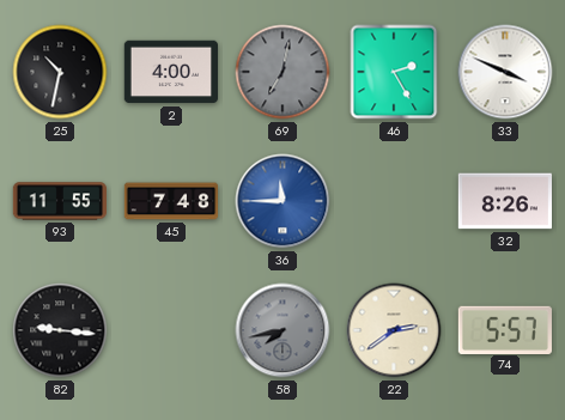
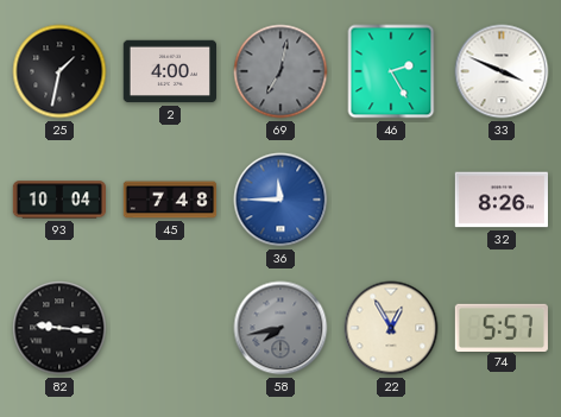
25: 10:32 -> 1:32 (59, 71)
93: 11:55 -> 10:04 (58, 200)
22: 2:39 -> 12:55 (391, 328)
